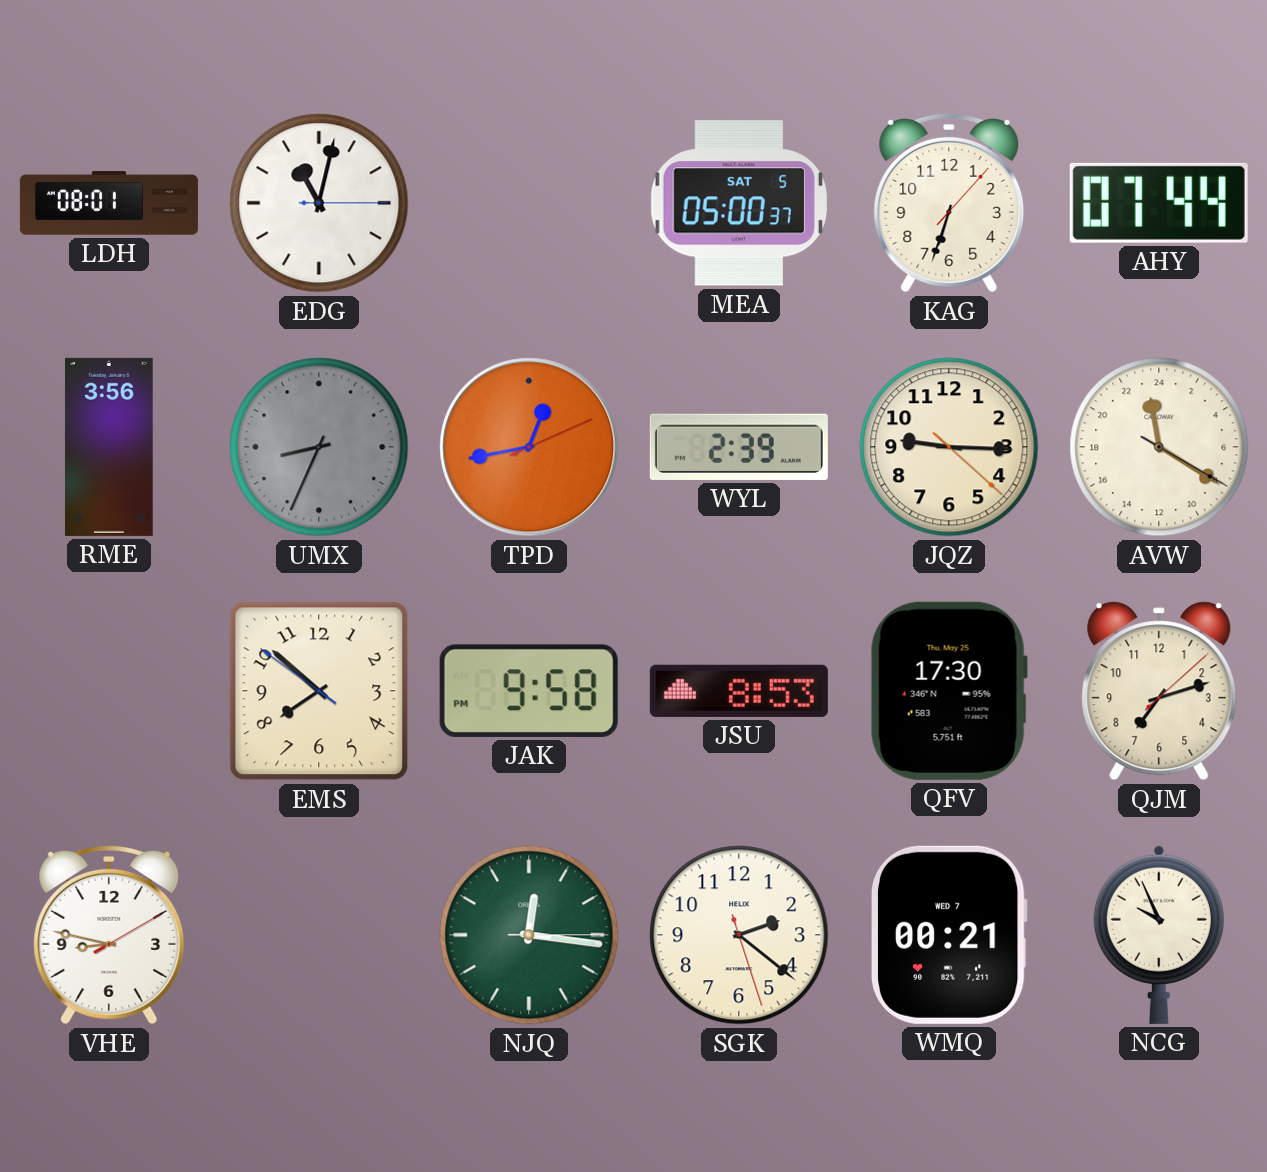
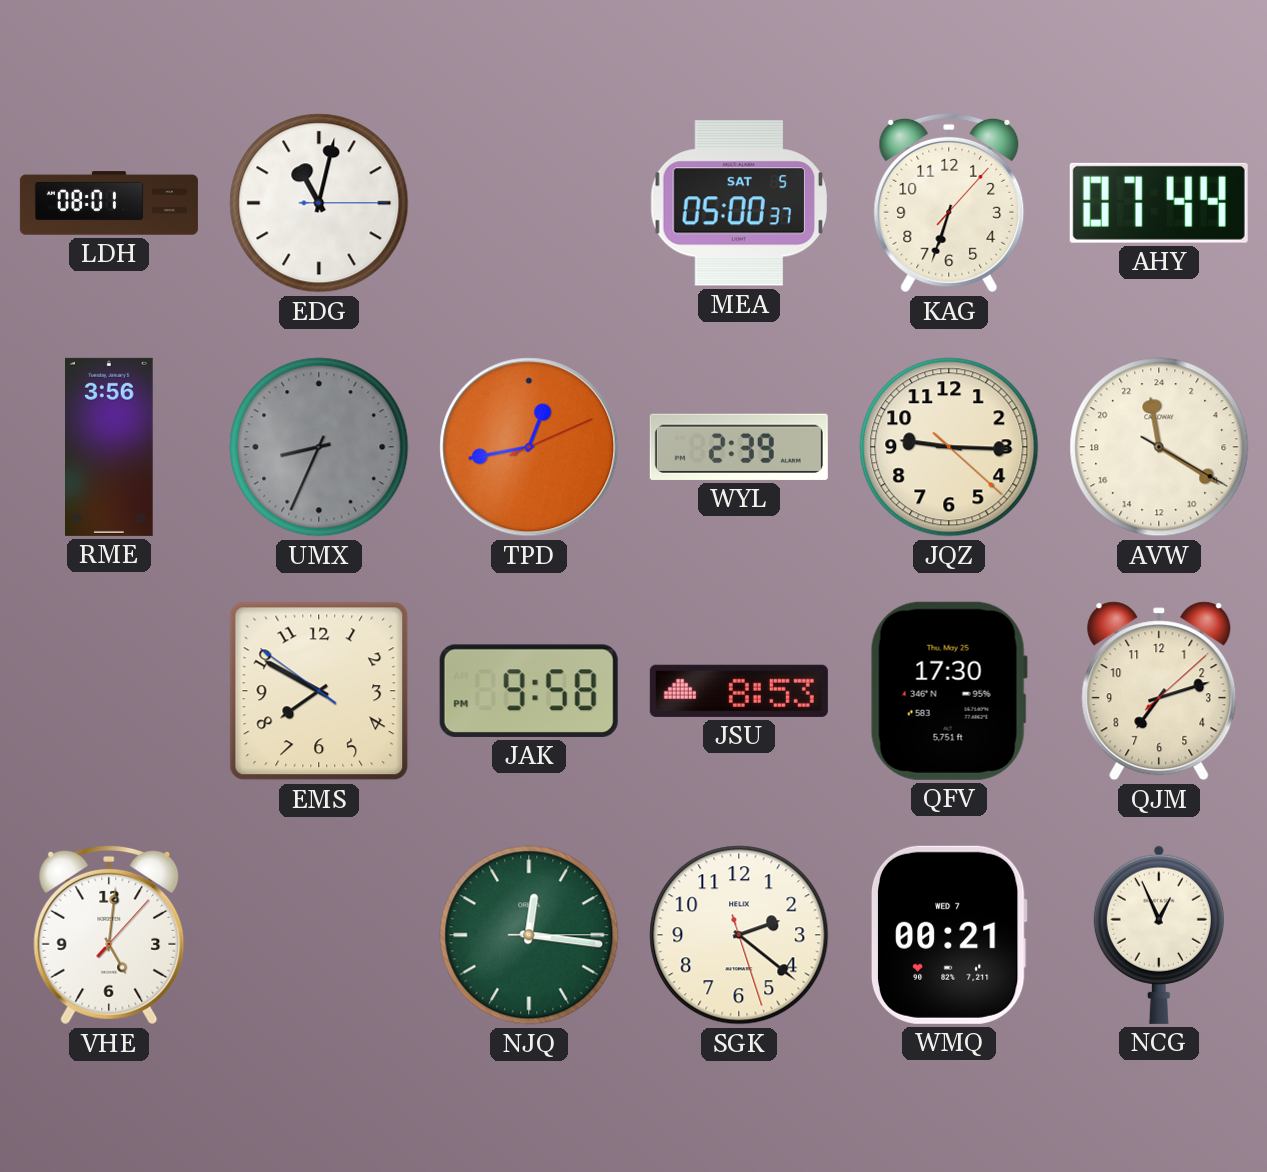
EMS: 7:51 -> 7:49 (319, 691)
VHE: 8:47 -> 5:01 (109, 935)
NCG: 9:56 -> 12:56 (1159, 935)
